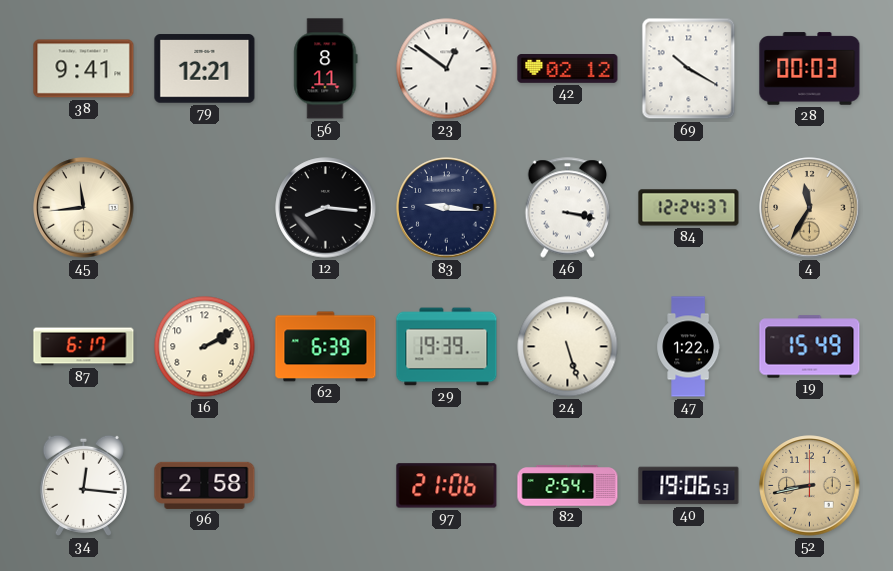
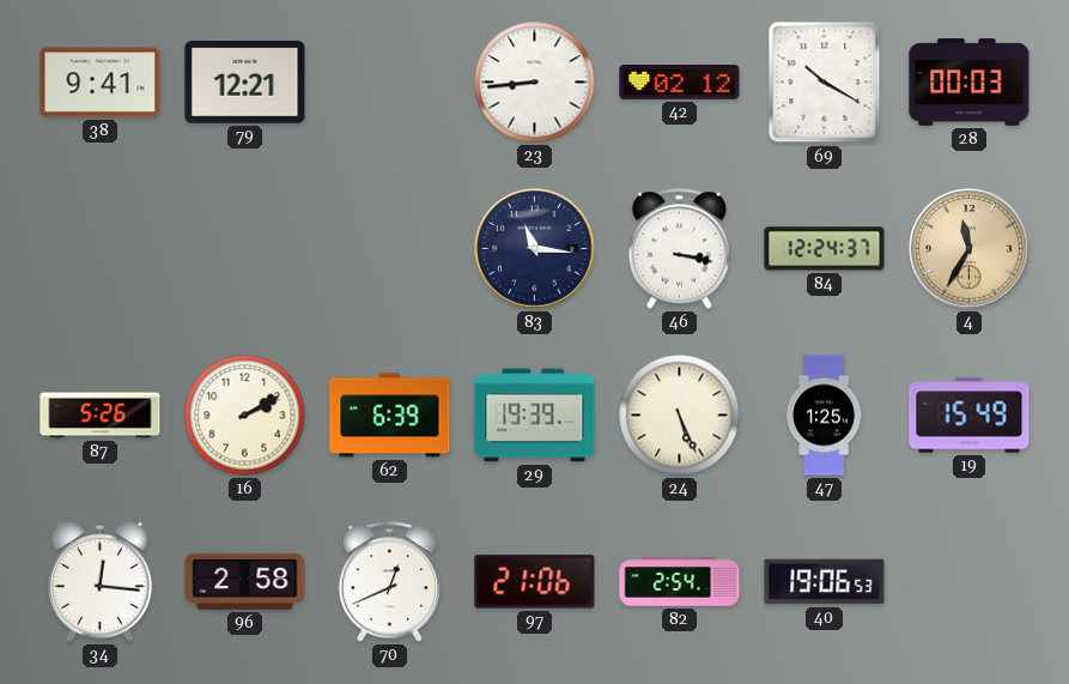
56: 8:11 -> none (326, 69)
23: 12:51 -> 8:44 (535, 83)
45: 11:44 -> none (84, 208)
12: 8:16 -> none (326, 208)
83: 9:16 -> 11:16 (535, 249)
87: 6:17 -> 5:26 (101, 416)
24: 5:27 -> 5:26 (680, 416)
47: 1:22 -> 1:25 (825, 416)
70: none -> 12:41 (390, 582)
52: 8:43 -> none (810, 486)
